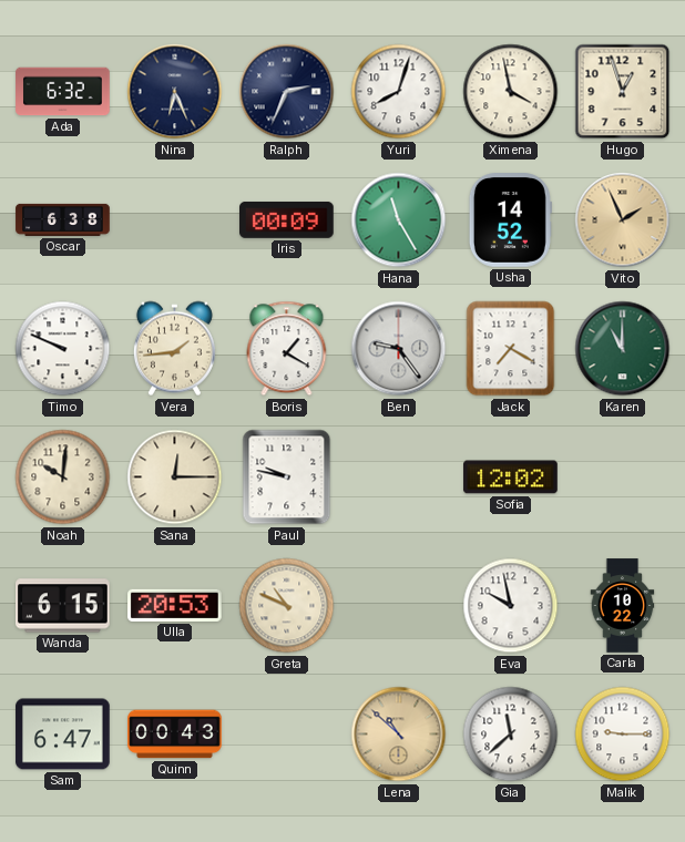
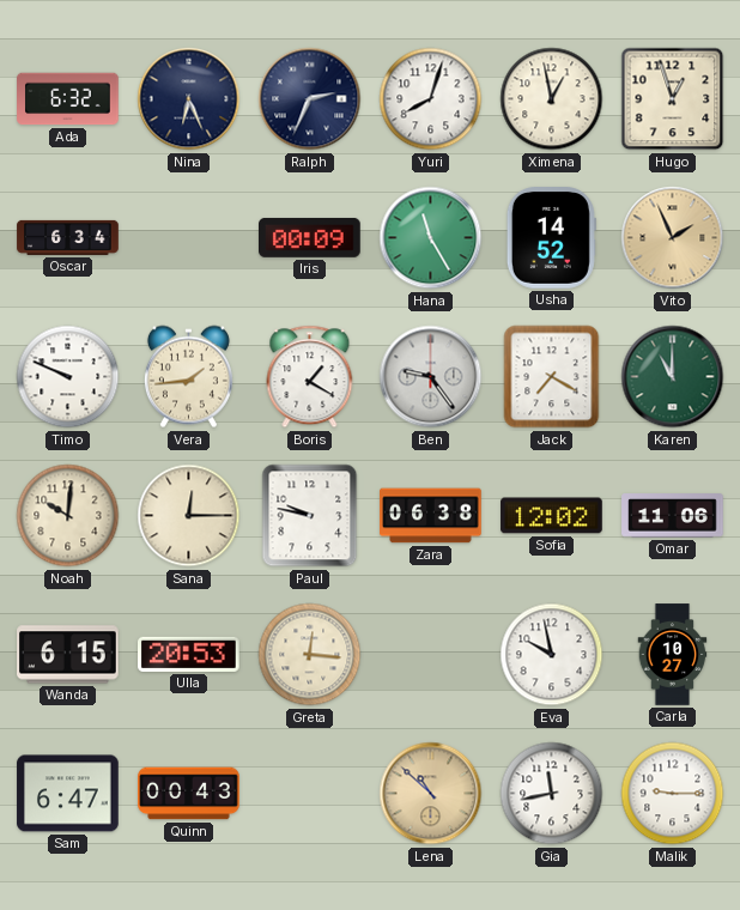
Ximena: 3:58 -> 12:58 (552, 99)
Oscar: 6:38 -> 6:34 (68, 237)
Zara: none -> 06:38 (431, 516)
Omar: none -> 11:06 (673, 516)
Greta: 10:49 -> 12:16 (310, 655)
Carla: 10:22 -> 10:27 (673, 655)
Gia: 11:38 -> 11:43 (552, 794)
